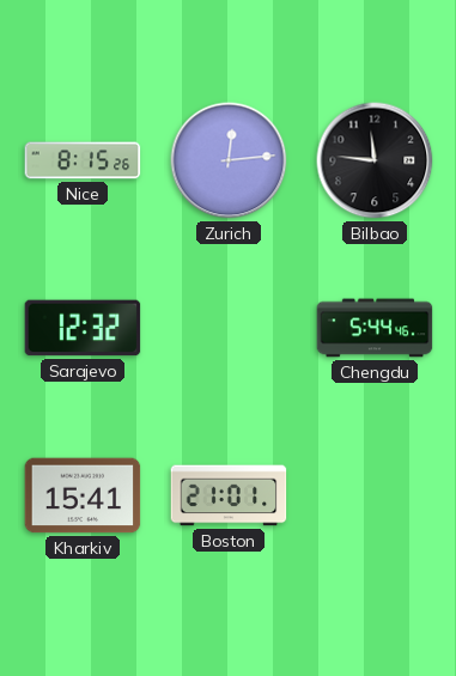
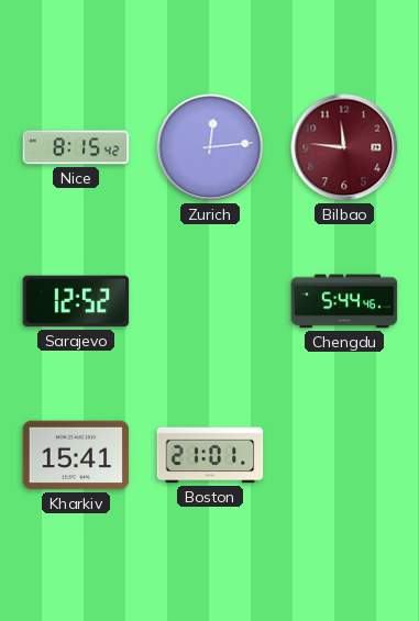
Nice: 8:15:26 -> 8:15:42 (76, 147)
Bilbao dial: black -> burgundy (344, 147)
Sarajevo: 12:32 -> 12:52 (76, 301)
